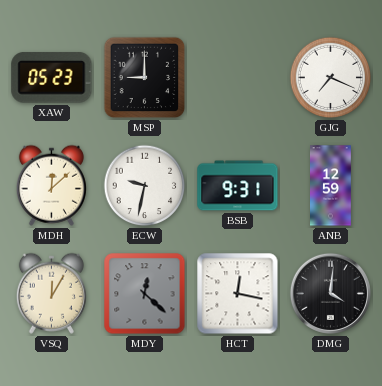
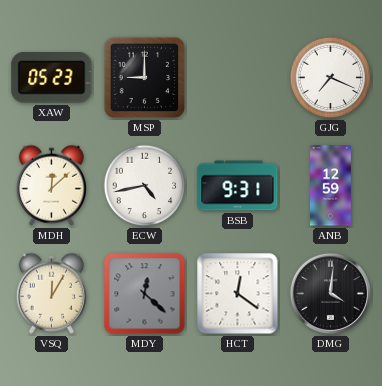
ECW: 9:32 -> 4:43 (145, 186)
HCT: 12:17 -> 12:21 (238, 294)
